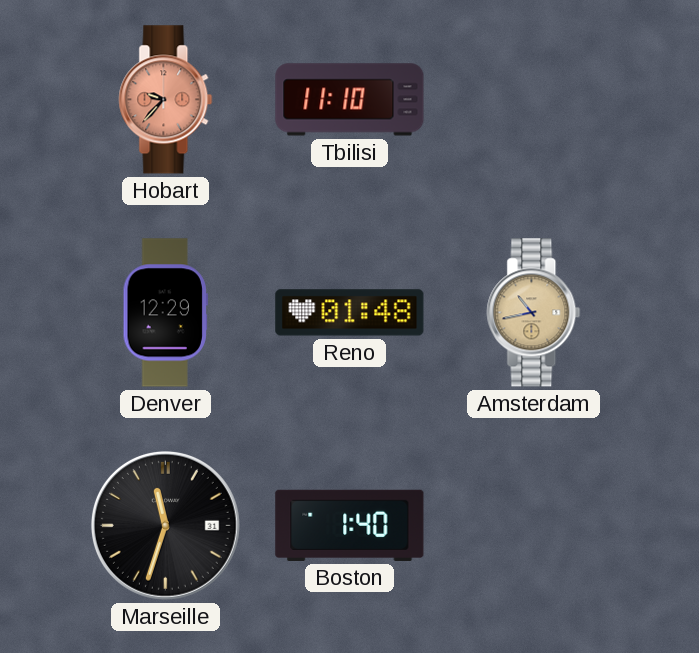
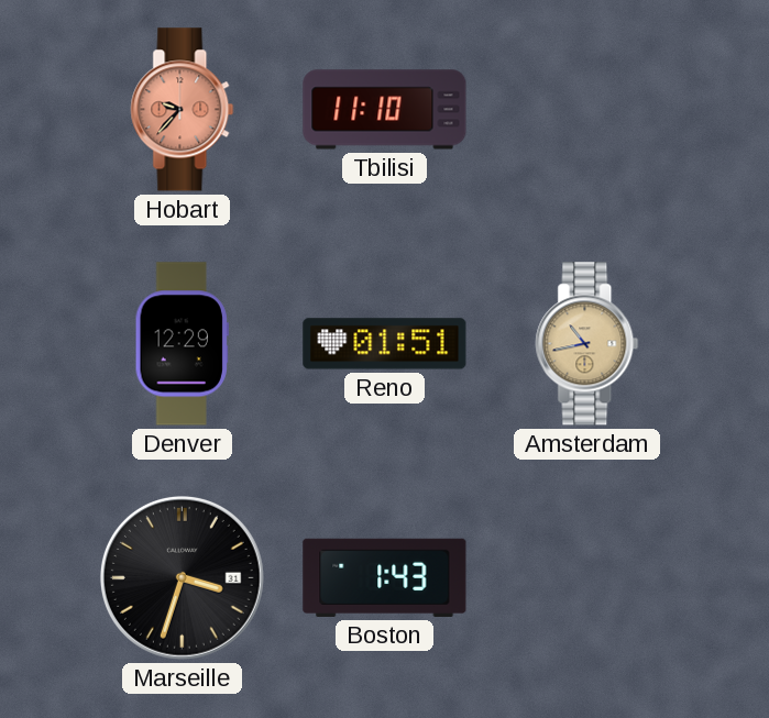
Reno: 01:48 -> 01:51 (385, 344)
Marseille: 11:33 -> 3:33 (182, 577)
Boston: 1:40 -> 1:43 (385, 577)
